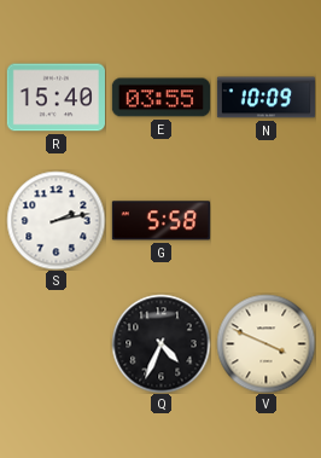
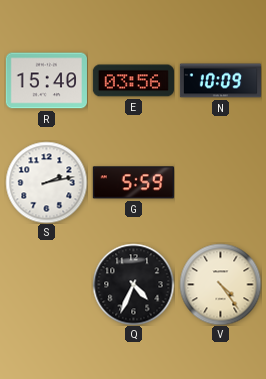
E: 03:55 -> 03:56 (133, 81)
G: 5:58 -> 5:59 (133, 183)
V: 3:49 -> 4:24 (220, 284)
